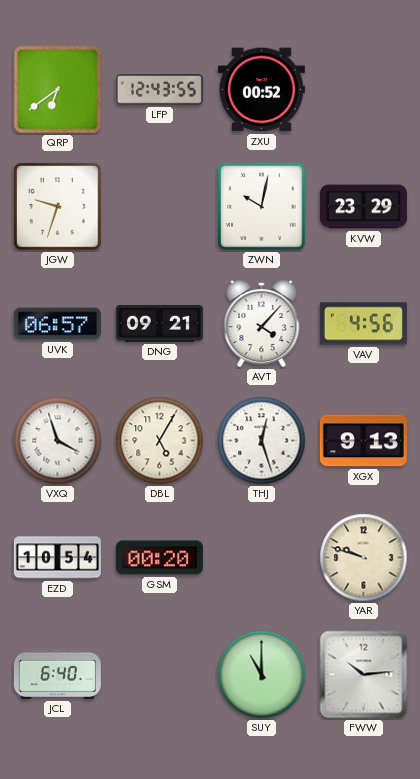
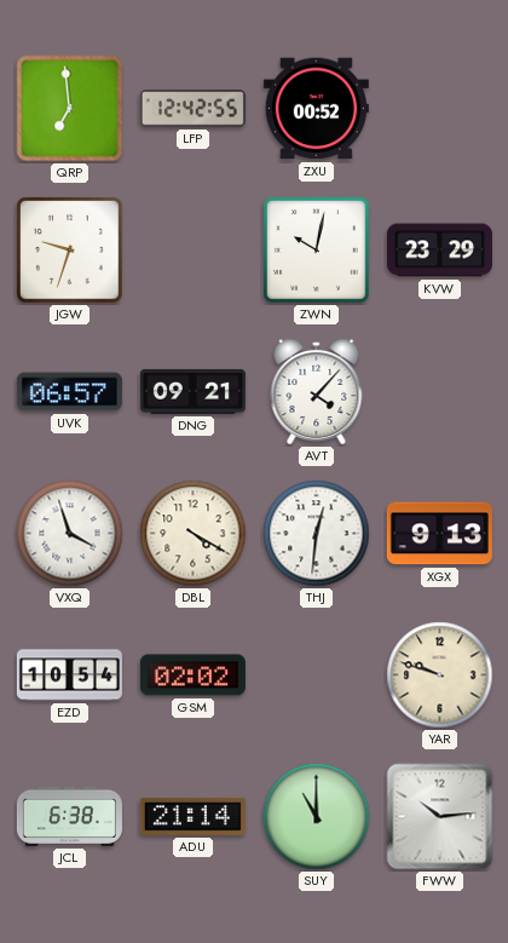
QRP: 6:39 -> 6:59 (70, 109)
LFP: 12:43 -> 12:42 (192, 109)
VAV: 4:56 -> none (363, 324)
DBL: 5:05 -> 4:20 (194, 534)
THJ: 12:27 -> 12:31 (317, 534)
GSM: 00:20 -> 02:02 (192, 675)
JCL: 6:40 -> 6:38 (69, 816)
ADU: none -> 21:14 (192, 816)
